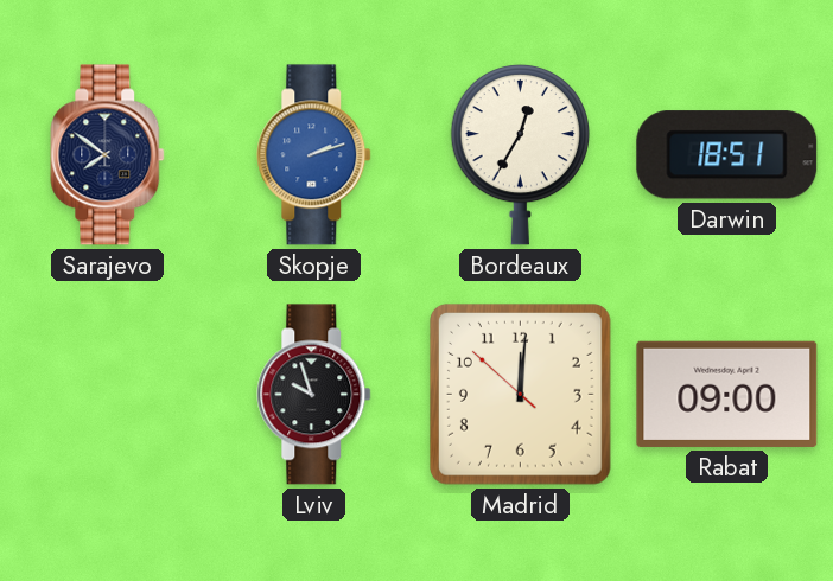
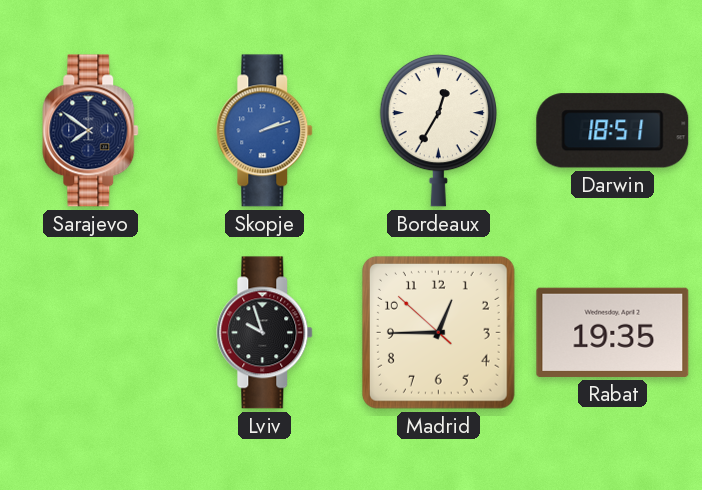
Madrid: 12:00 -> 12:44 (438, 332)
Rabat: 09:00 -> 19:35 (613, 332)
